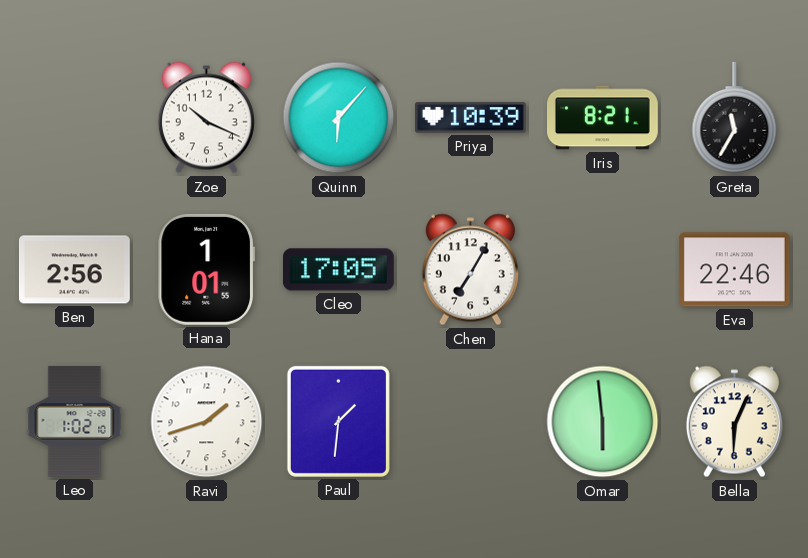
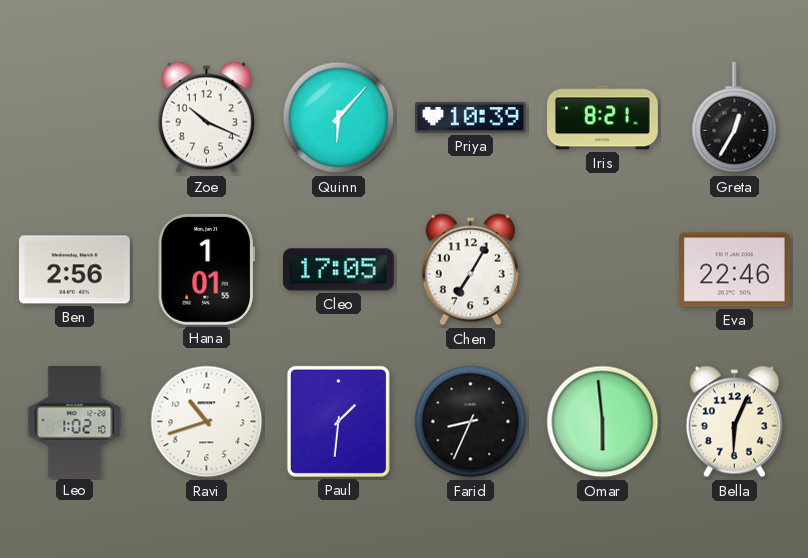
Greta: 11:35 -> 12:35 (735, 118)
Ravi: 1:42 -> 10:42 (207, 422)
Farid: none -> 8:34 (471, 422)
